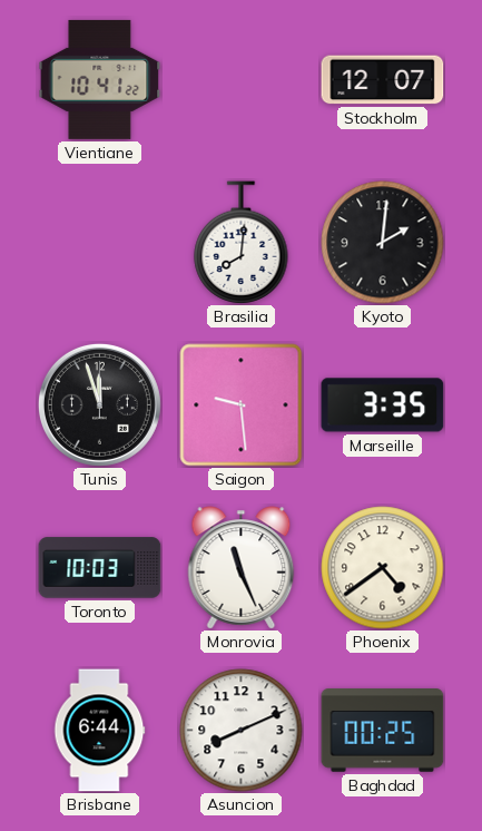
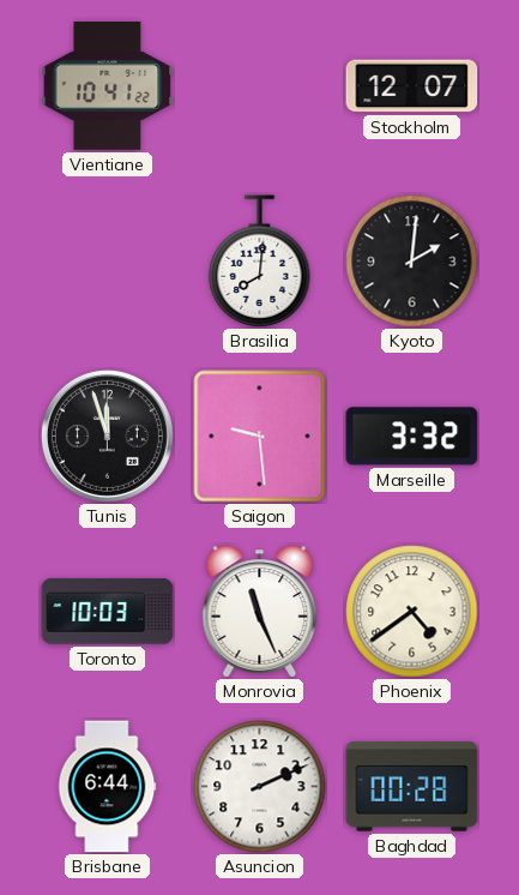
Marseille: 3:35 -> 3:32 (412, 437)
Asuncion: 8:11 -> 2:11 (260, 787)
Baghdad: 00:25 -> 00:28 (412, 787)
